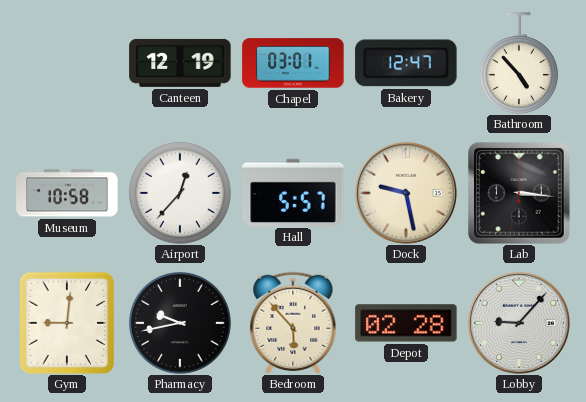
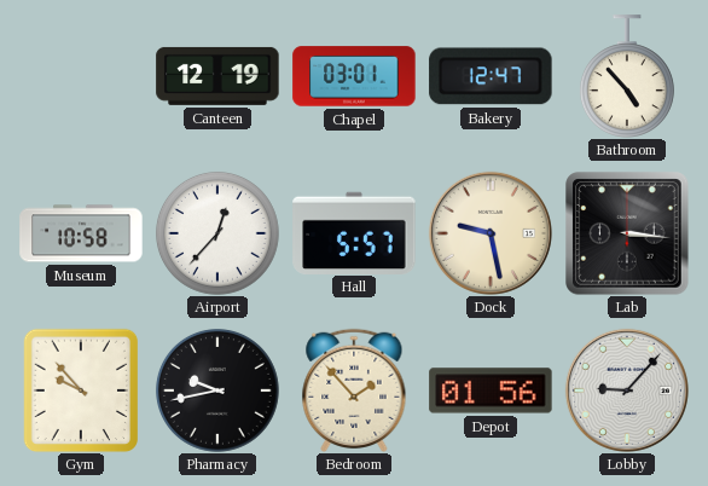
Gym: 9:01 -> 9:53 (80, 390)
Bedroom: 5:53 -> 1:53 (354, 390)
Depot: 02:28 -> 01:56 (491, 390)
